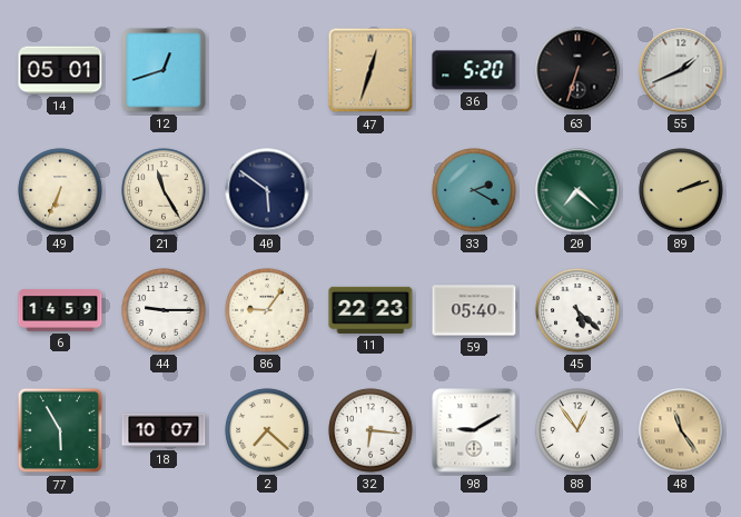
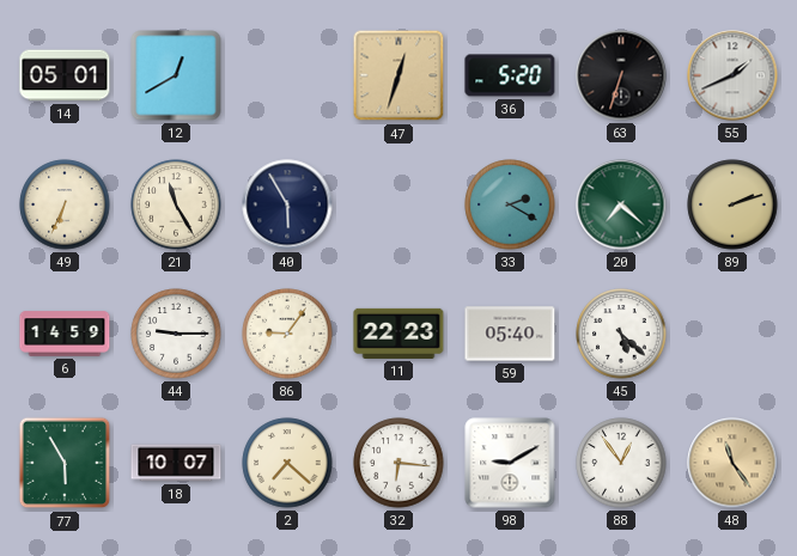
12: 12:42 -> 12:40 (176, 75)
40: 5:51 -> 5:55 (287, 204)
